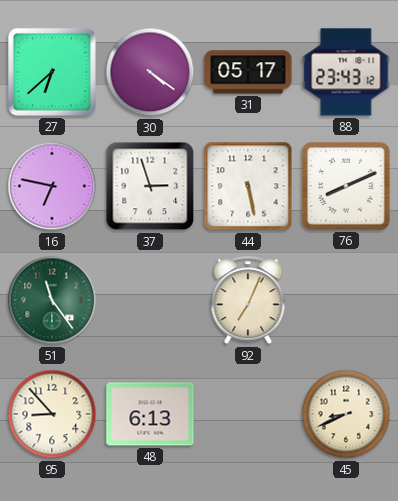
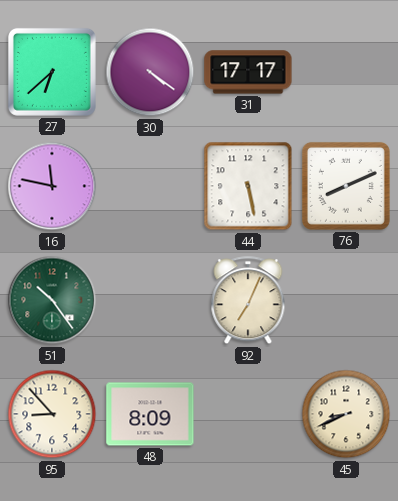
31: 05:17 -> 17:17 (248, 72)
88: 23:43 -> none (346, 72)
16: 6:47 -> 11:47 (52, 186)
37: 2:57 -> none (150, 186)
51: 11:24 -> 10:24 (52, 300)
48: 6:13 -> 8:09 (150, 414)
